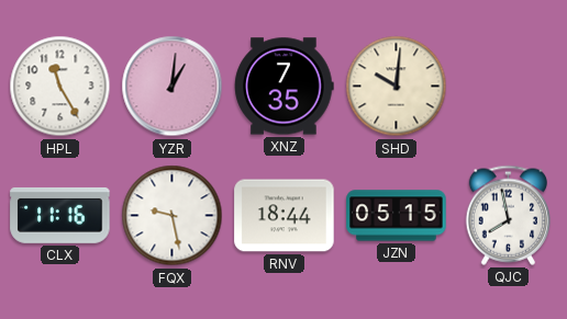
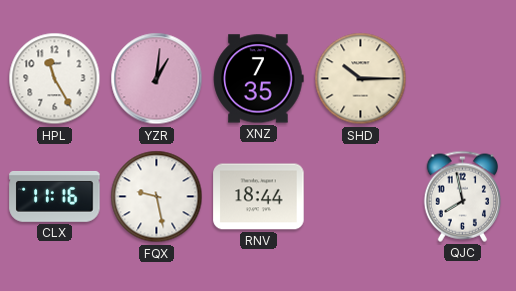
SHD: 10:01 -> 10:15 (361, 79)
JZN: 05:15 -> none (397, 216)
